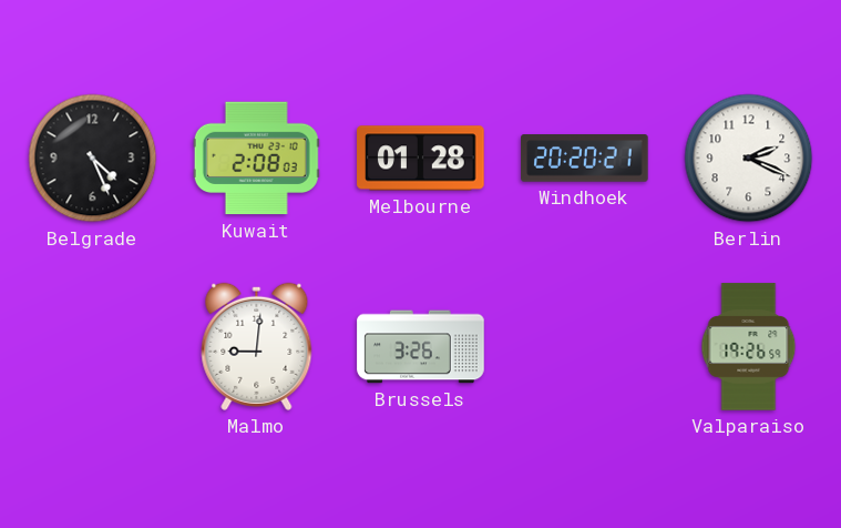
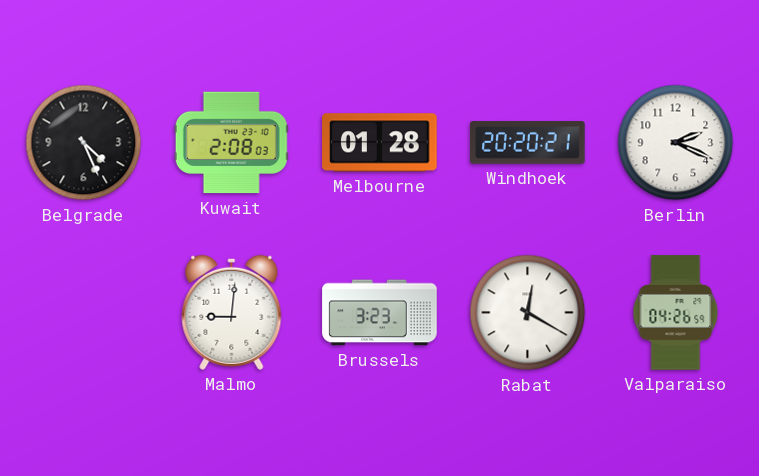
Brussels: 3:26 -> 3:23 (380, 313)
Rabat: none -> 12:20 (528, 313)
Valparaiso: 19:26 -> 04:26 (676, 313)
